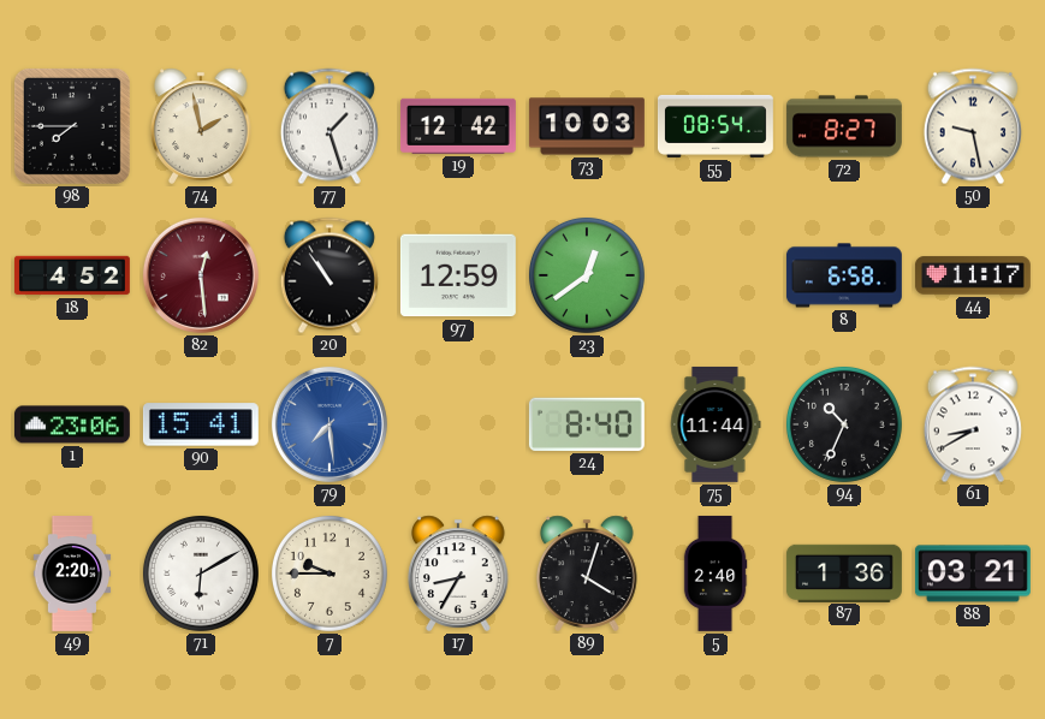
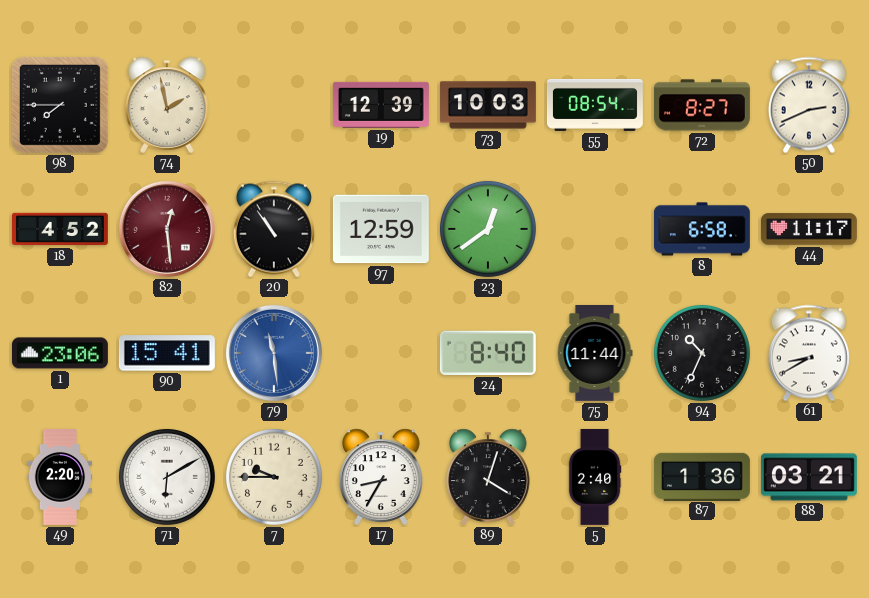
77: 1:27 -> none (329, 126)
19: 12:42 -> 12:39 (381, 105)
50: 9:28 -> 2:41 (809, 105)
79: 7:29 -> 11:29 (274, 353)
